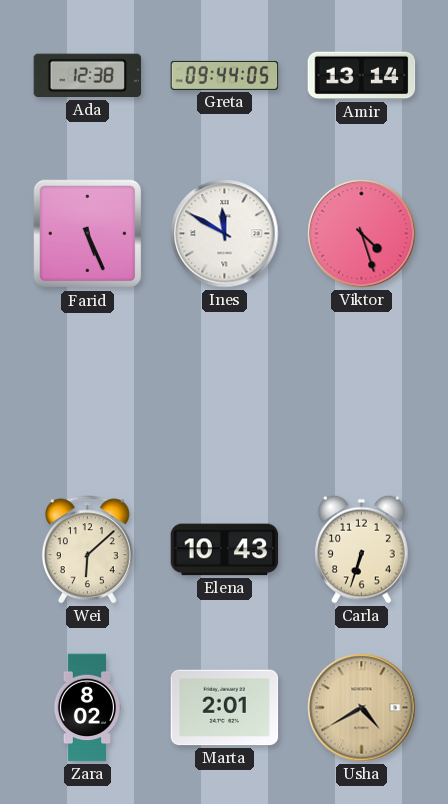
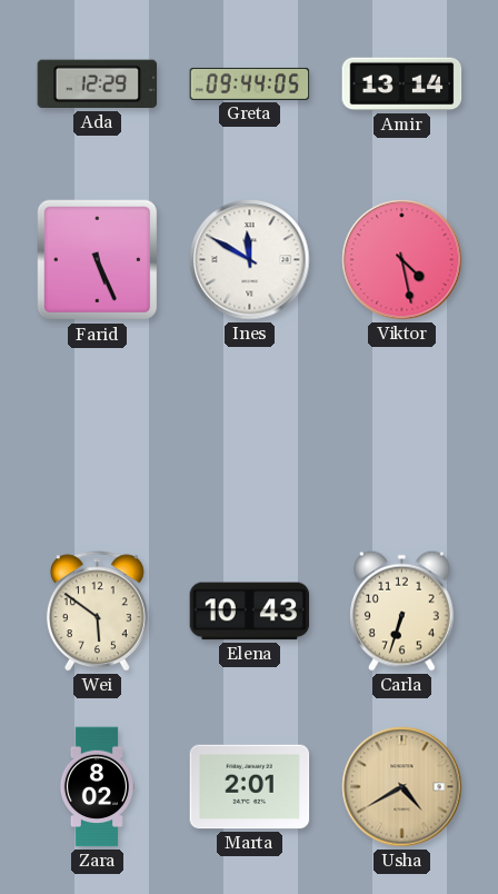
Ada: 12:38 -> 12:29 (98, 85)
Viktor: 4:27 -> 4:28 (402, 260)
Wei: 6:08 -> 5:51 (97, 612)
